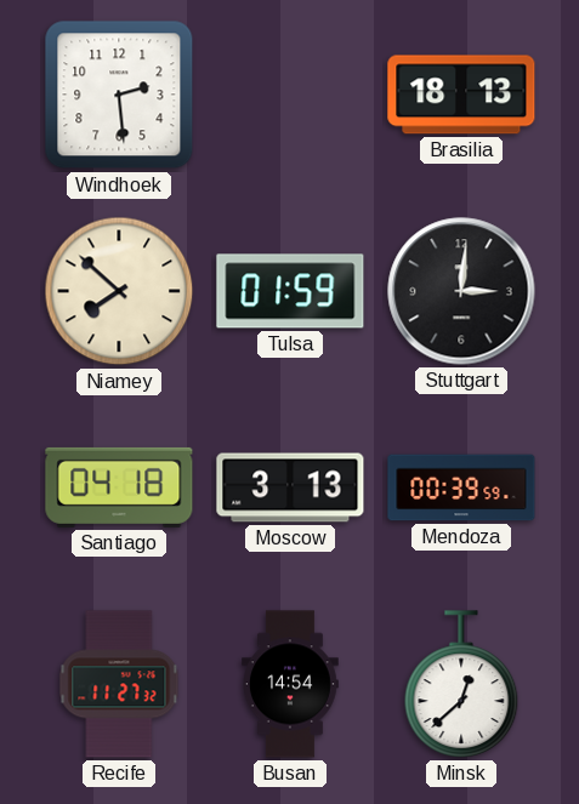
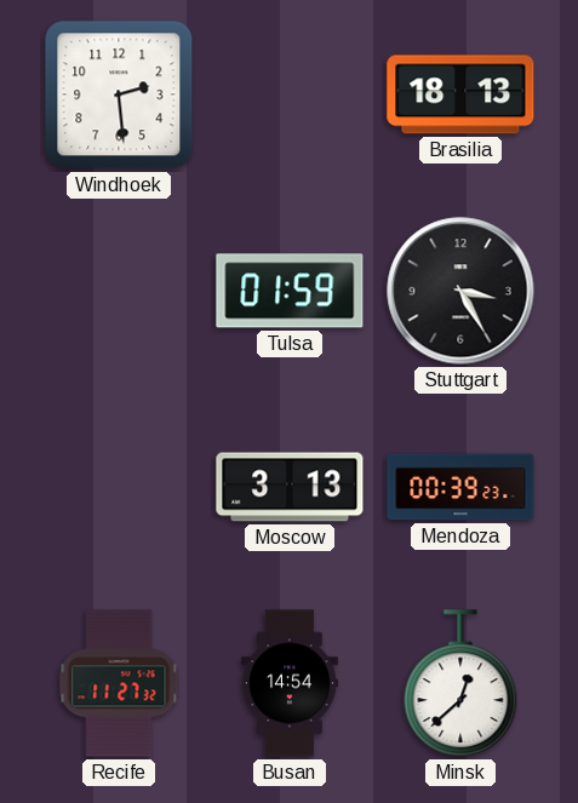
Niamey: 7:52 -> none (119, 291)
Stuttgart: 3:01 -> 3:25 (460, 291)
Santiago: 04:18 -> none (119, 487)
Mendoza: 00:39:59 -> 00:39:23 (460, 487)
